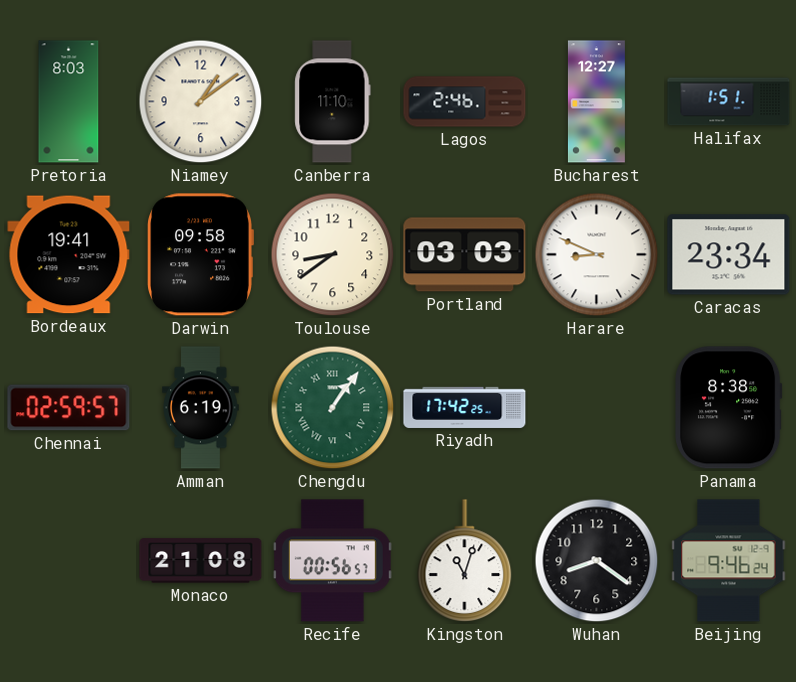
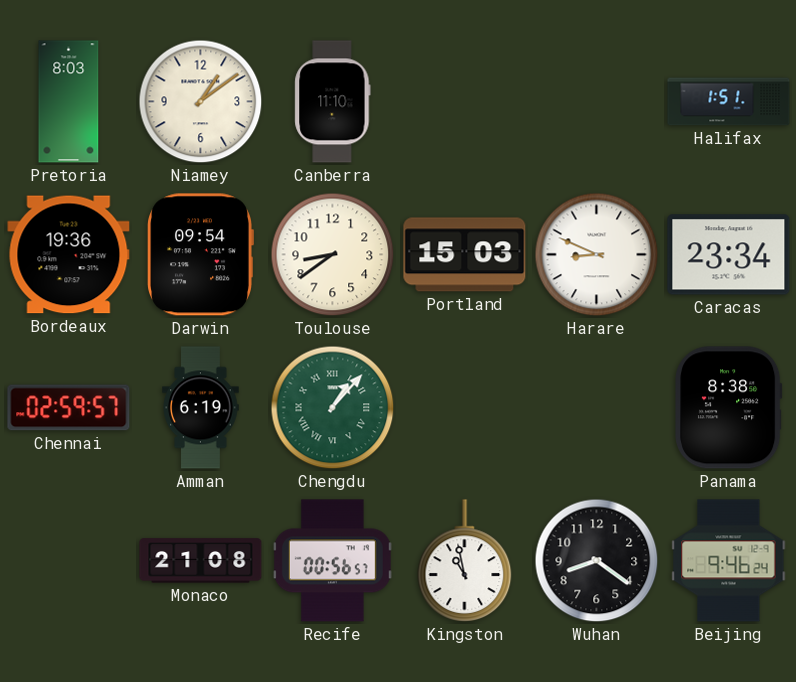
Lagos: 2:46 -> none (465, 102)
Bucharest: 12:27 -> none (596, 102)
Bordeaux: 19:41 -> 19:36 (69, 255)
Darwin: 09:58 -> 09:54 (200, 255)
Portland: 03:03 -> 15:03 (465, 255)
Chengdu: 1:06 -> 1:07 (333, 408)
Riyadh: 17:42 -> none (465, 407)
Kingston: 11:03 -> 10:58 (465, 561)
